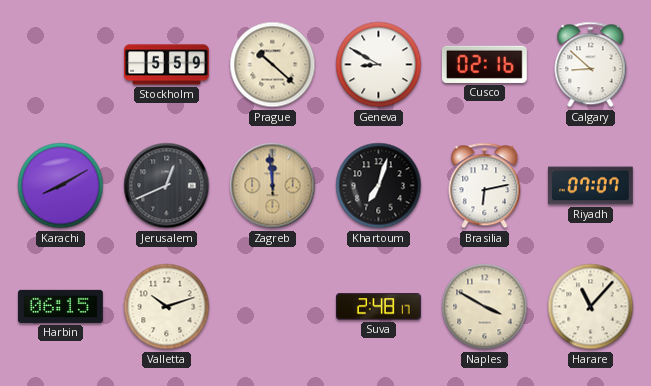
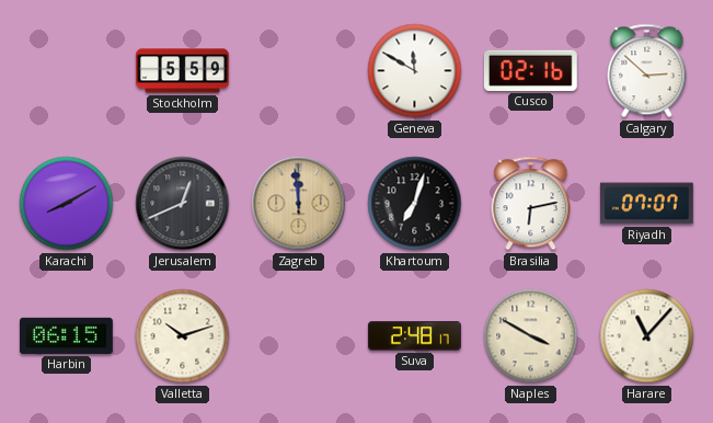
Prague: 10:22 -> none (273, 65)
Geneva: 8:50 -> 11:50 (415, 71)
Calgary: 8:52 -> 2:52 (647, 71)
